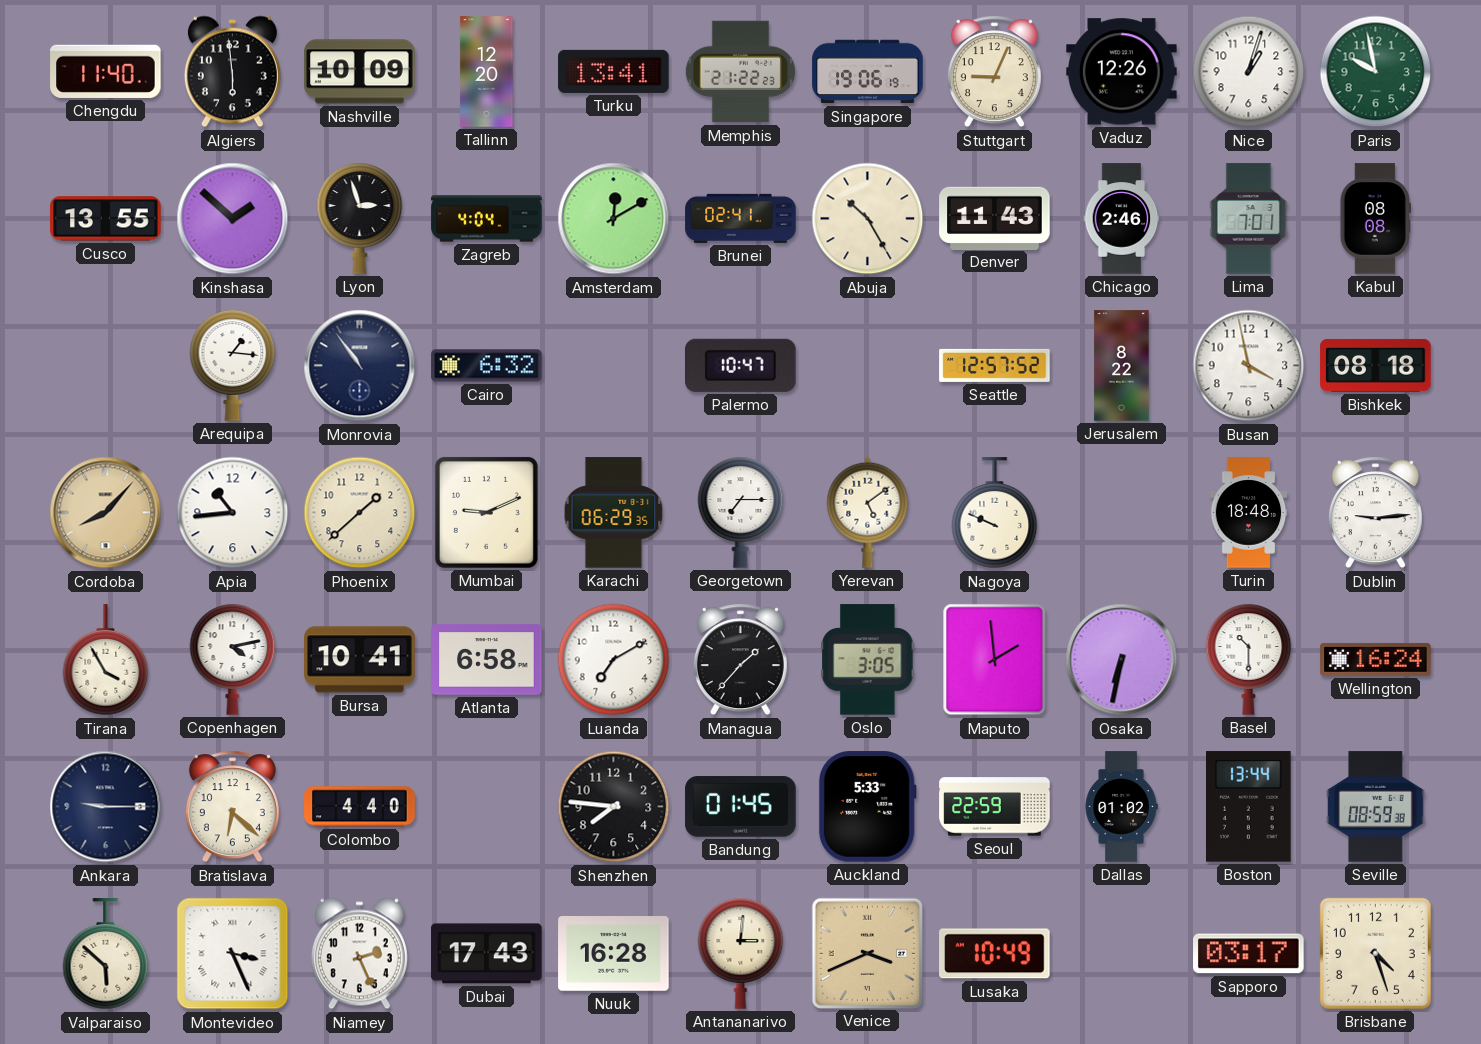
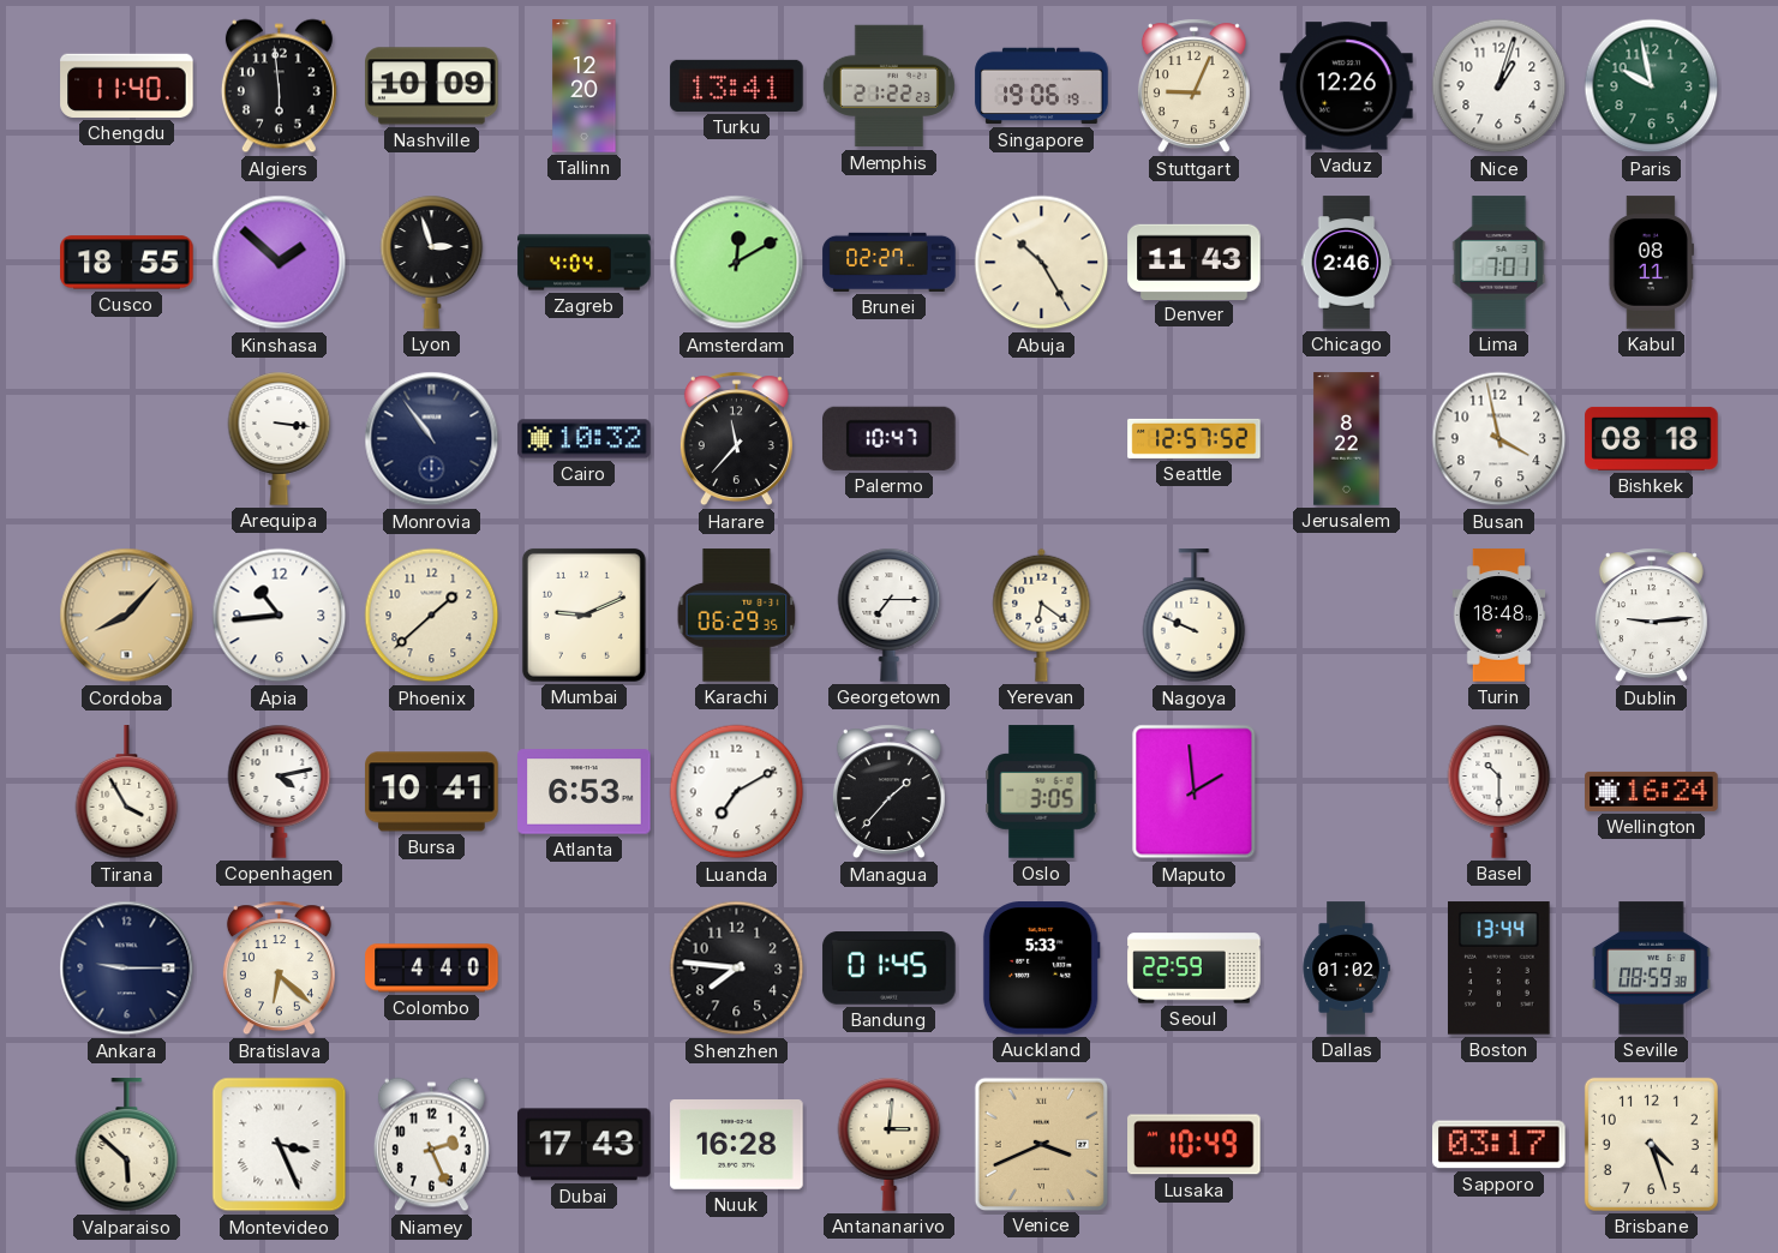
Cusco: 13:55 -> 18:55 (127, 263)
Brunei: 02:41 -> 02:27 (890, 262)
Kabul: 08:08 -> 08:11 (1651, 263)
Arequipa: 1:16 -> 3:16 (280, 438)
Cairo: 6:32 -> 10:32 (585, 439)
Harare: none -> 11:37 (736, 439)
Yerevan: 5:09 -> 6:21 (1042, 614)
Atlanta: 6:58 -> 6:53 (585, 792)
Osaka: 6:32 -> none (1122, 660)
